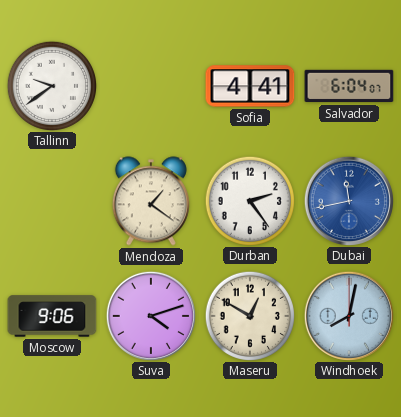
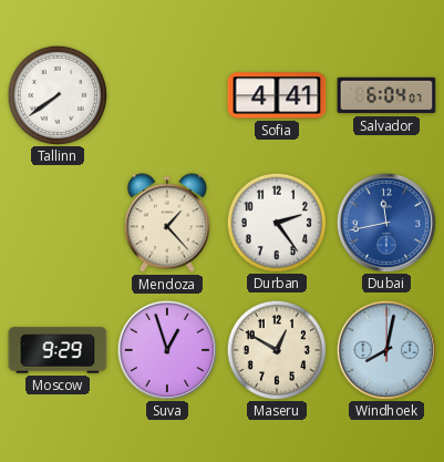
Tallinn: 9:39 -> 7:39 (56, 94)
Mendoza: 1:21 -> 1:23 (167, 223)
Moscow: 9:06 -> 9:29 (58, 350)
Suva: 4:12 -> 12:57 (166, 349)
